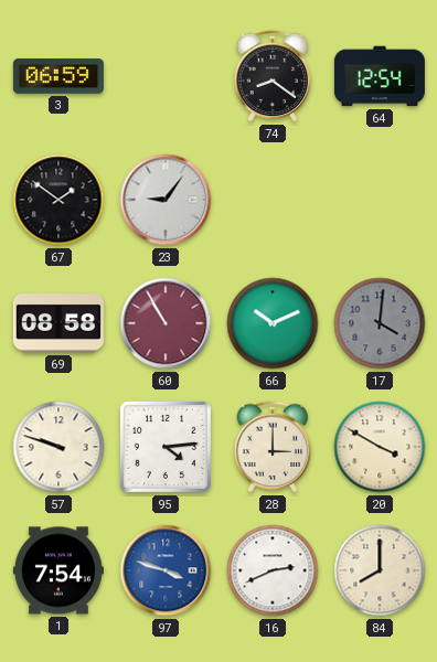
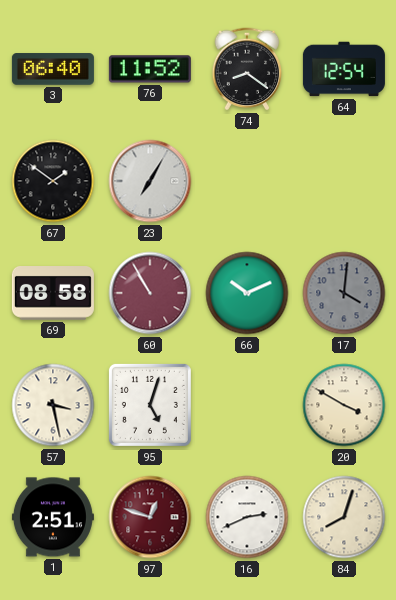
3: 06:59 -> 06:40 (53, 69)
76: none -> 11:52 (150, 69)
23: 9:06 -> 7:05 (150, 181)
57: 9:48 -> 3:28 (53, 405)
95: 4:14 -> 5:03 (150, 405)
28: 3:00 -> none (273, 447)
1: 7:54 -> 2:51 (53, 517)
97: 3:48 -> 12:48 (150, 517)
97 dial: blue -> burgundy (150, 517)
84: 8:00 -> 8:03 (344, 517)
